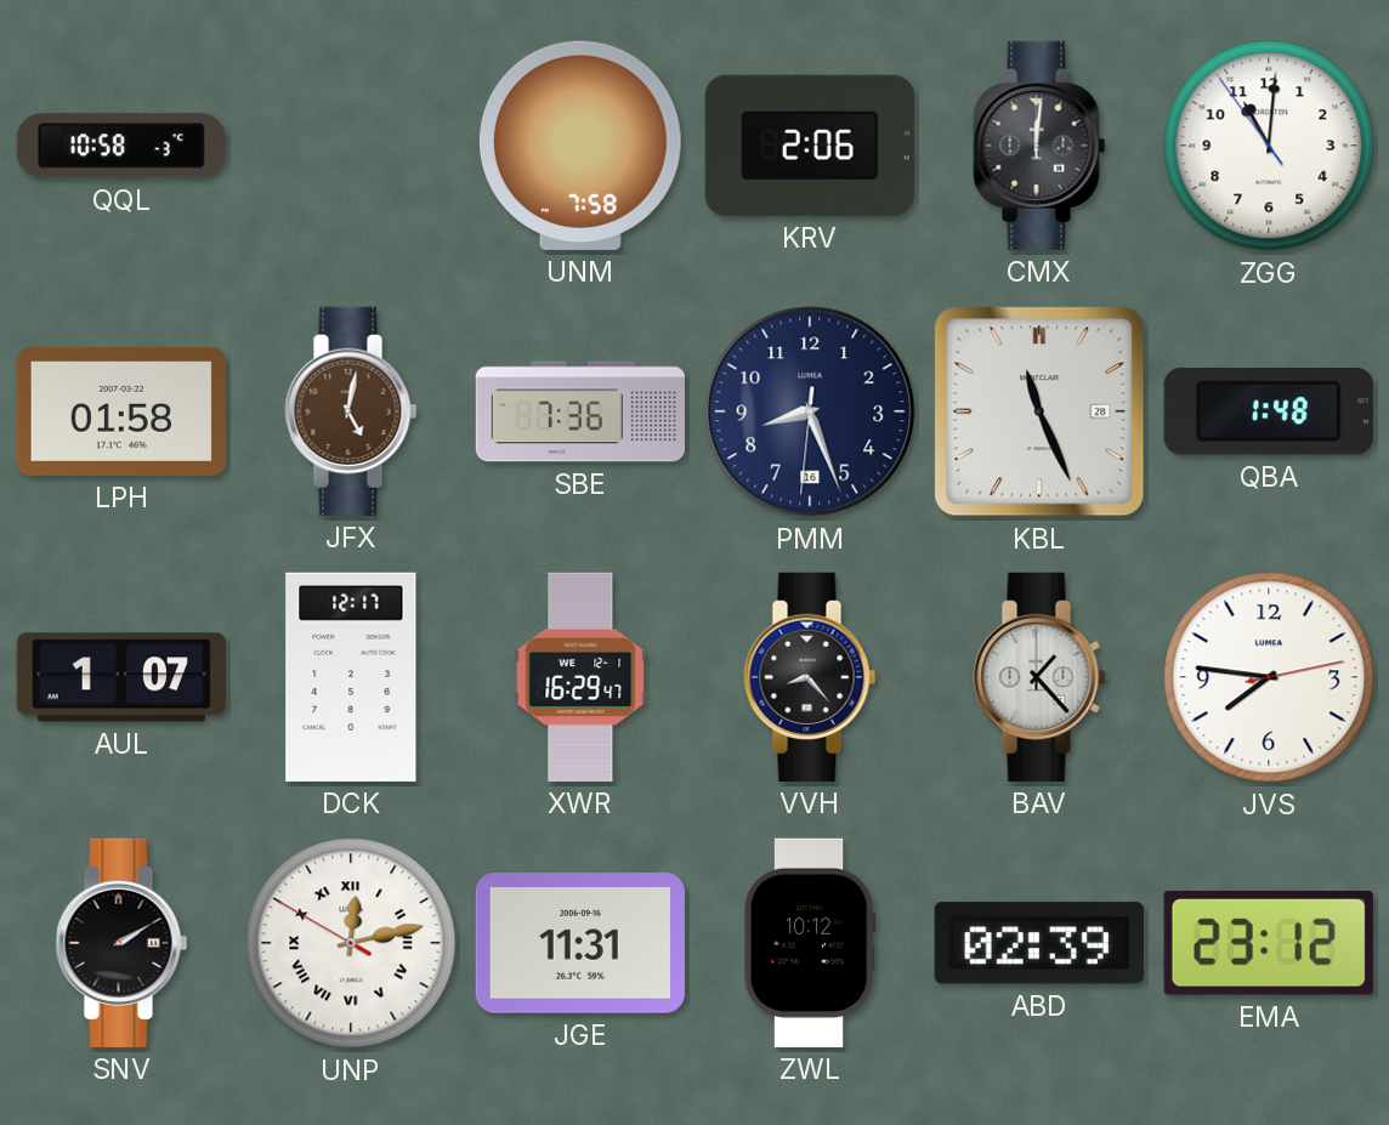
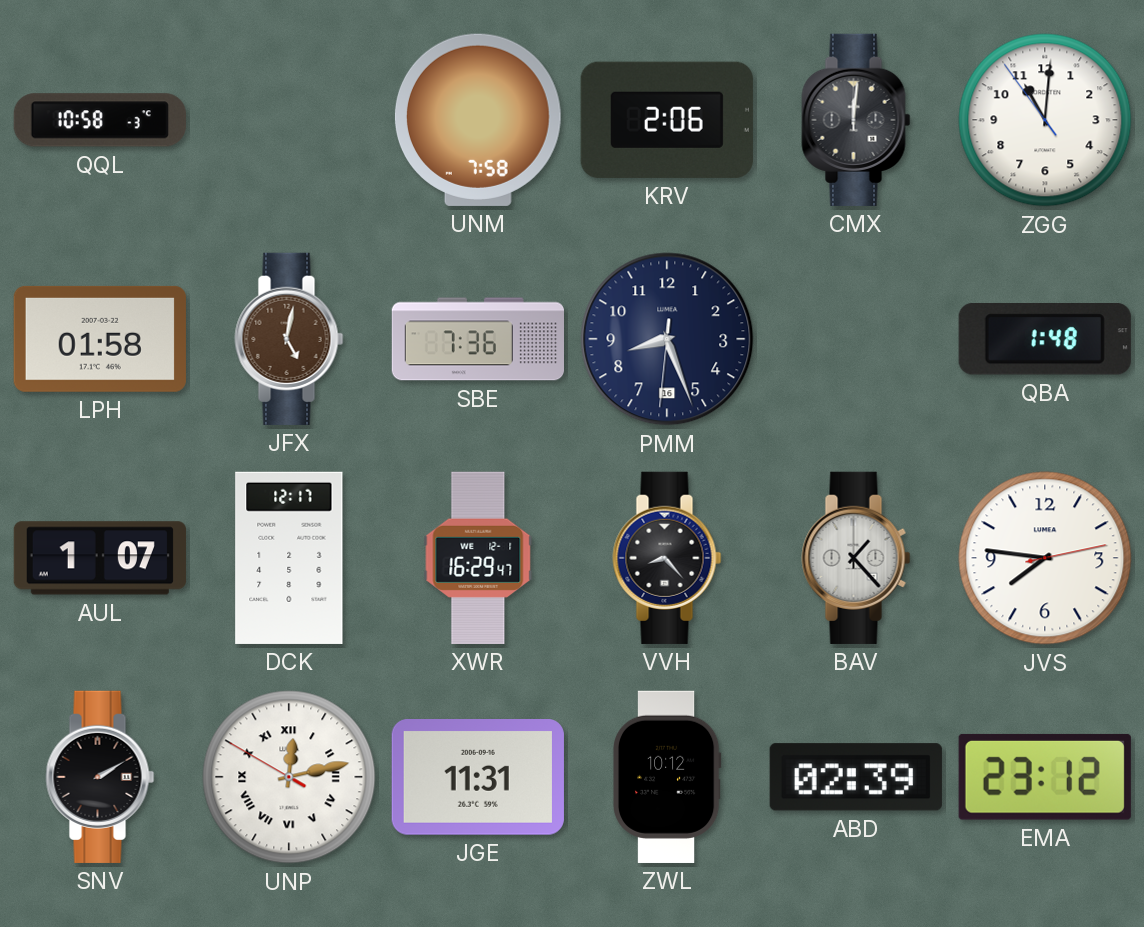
KBL: 11:26 -> none (1039, 411)
